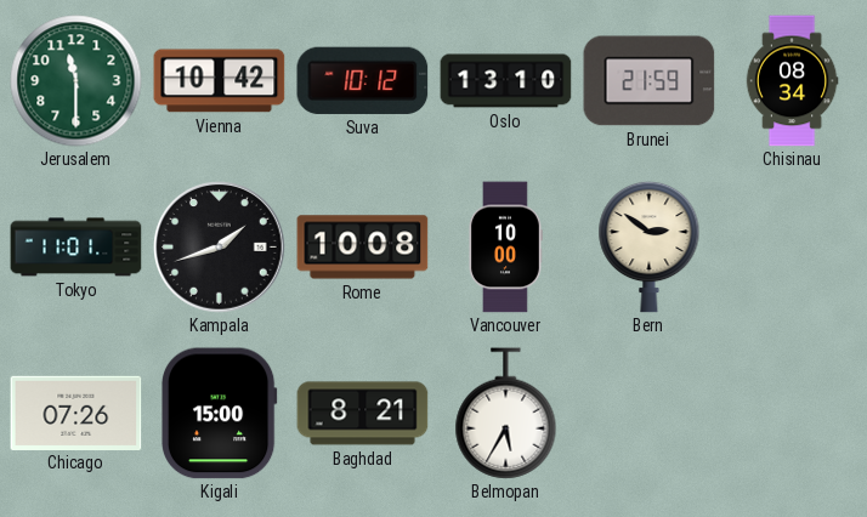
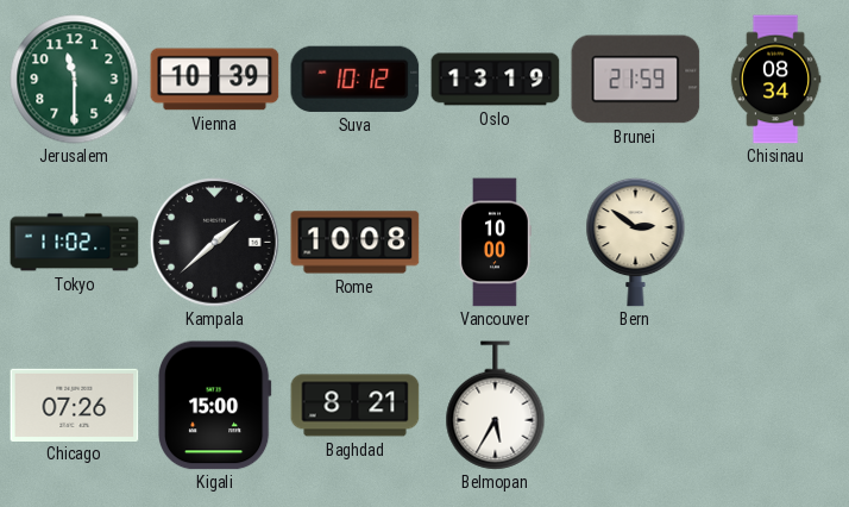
Vienna: 10:42 -> 10:39 (215, 80)
Oslo: 13:10 -> 13:19 (496, 80)
Tokyo: 11:01 -> 11:02 (75, 243)
Kampala: 1:42 -> 1:38 (215, 243)
